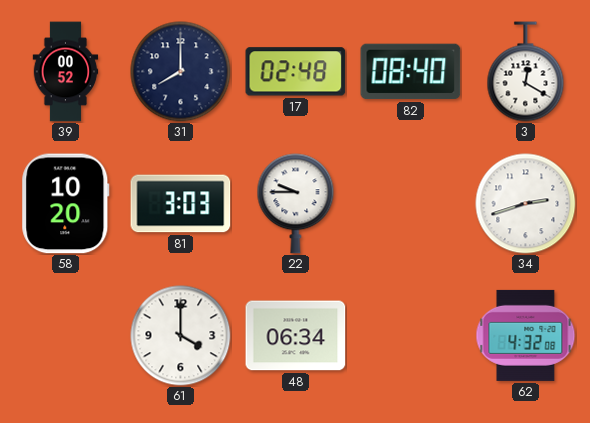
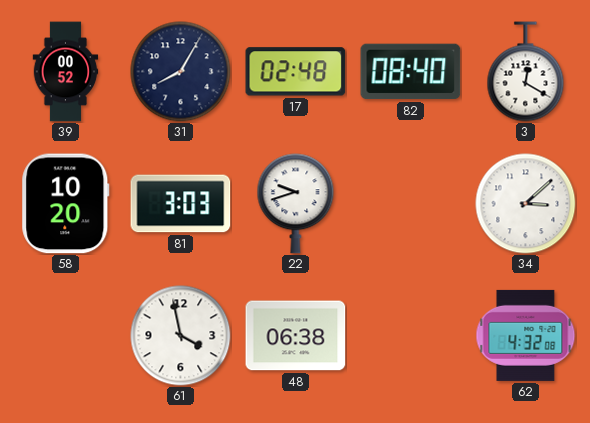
31: 8:00 -> 8:05 (181, 72)
22: 9:45 -> 9:42 (296, 204)
34: 2:42 -> 3:08 (526, 204)
61: 4:00 -> 3:58 (181, 336)
48: 06:34 -> 06:38 (296, 336)
